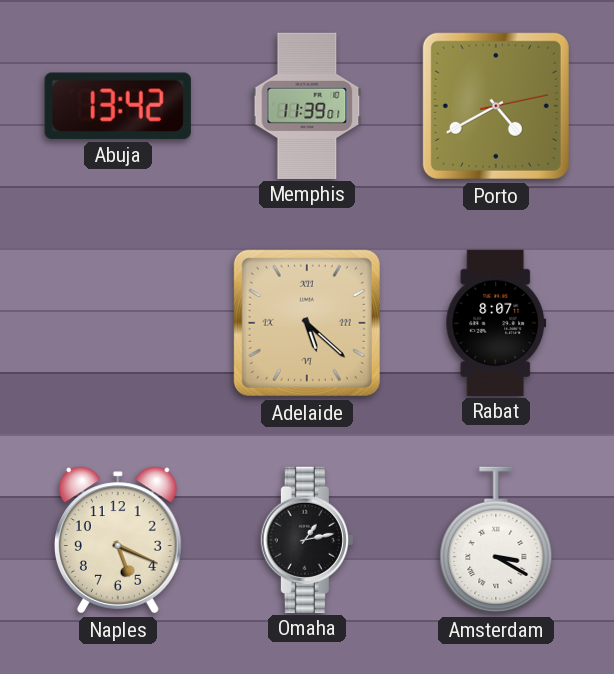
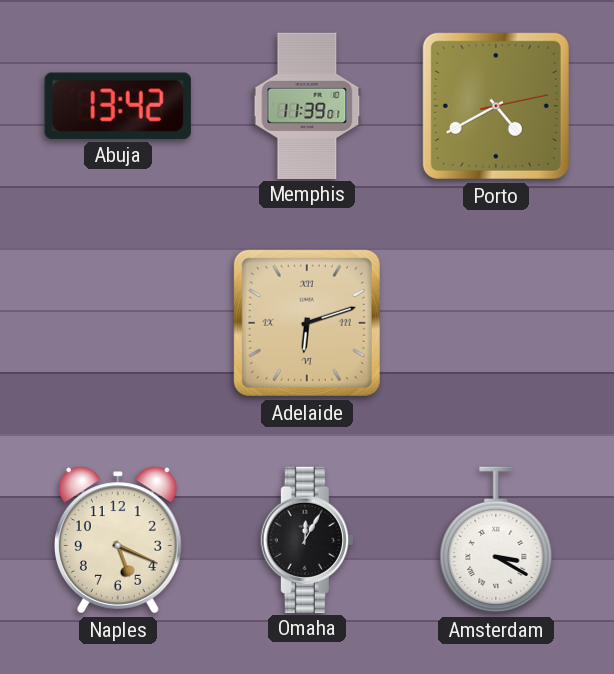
Adelaide: 5:22 -> 6:12 (307, 323)
Rabat: 8:07 -> none (496, 322)
Omaha: 1:13 -> 12:05 (307, 539)
